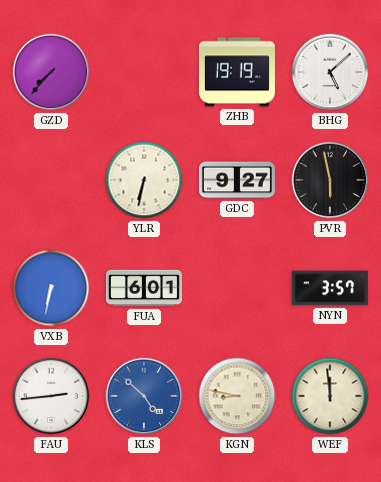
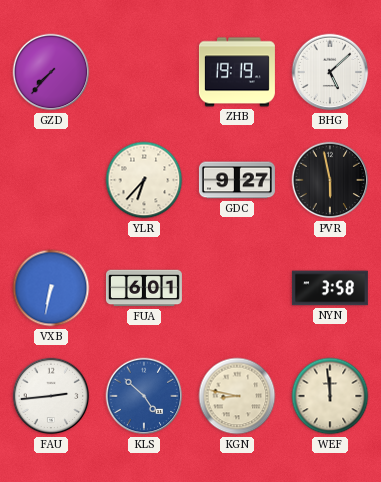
YLR: 6:32 -> 6:37 (144, 180)
NYN: 3:57 -> 3:58 (330, 288)
